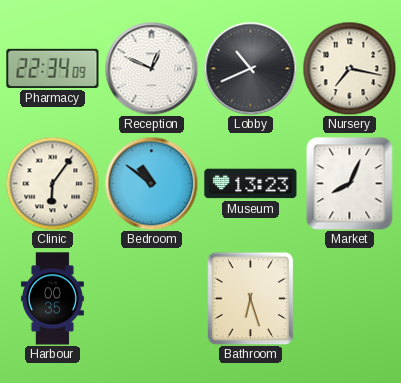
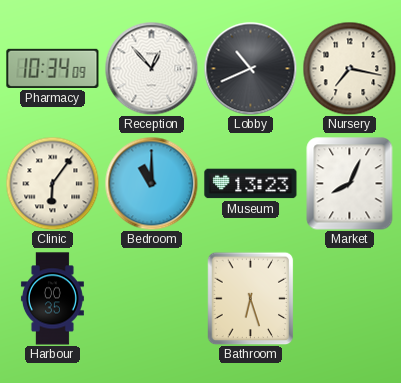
Pharmacy: 22:34 -> 10:34 (53, 68)
Reception: 12:49 -> 12:53 (151, 68)
Bedroom: 10:51 -> 11:00 (151, 183)
